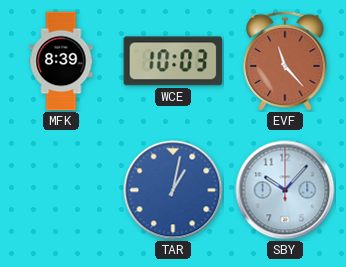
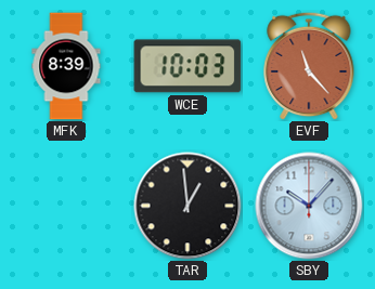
TAR: 1:02 -> 12:59 (187, 206)
TAR dial: blue -> black (187, 206)
